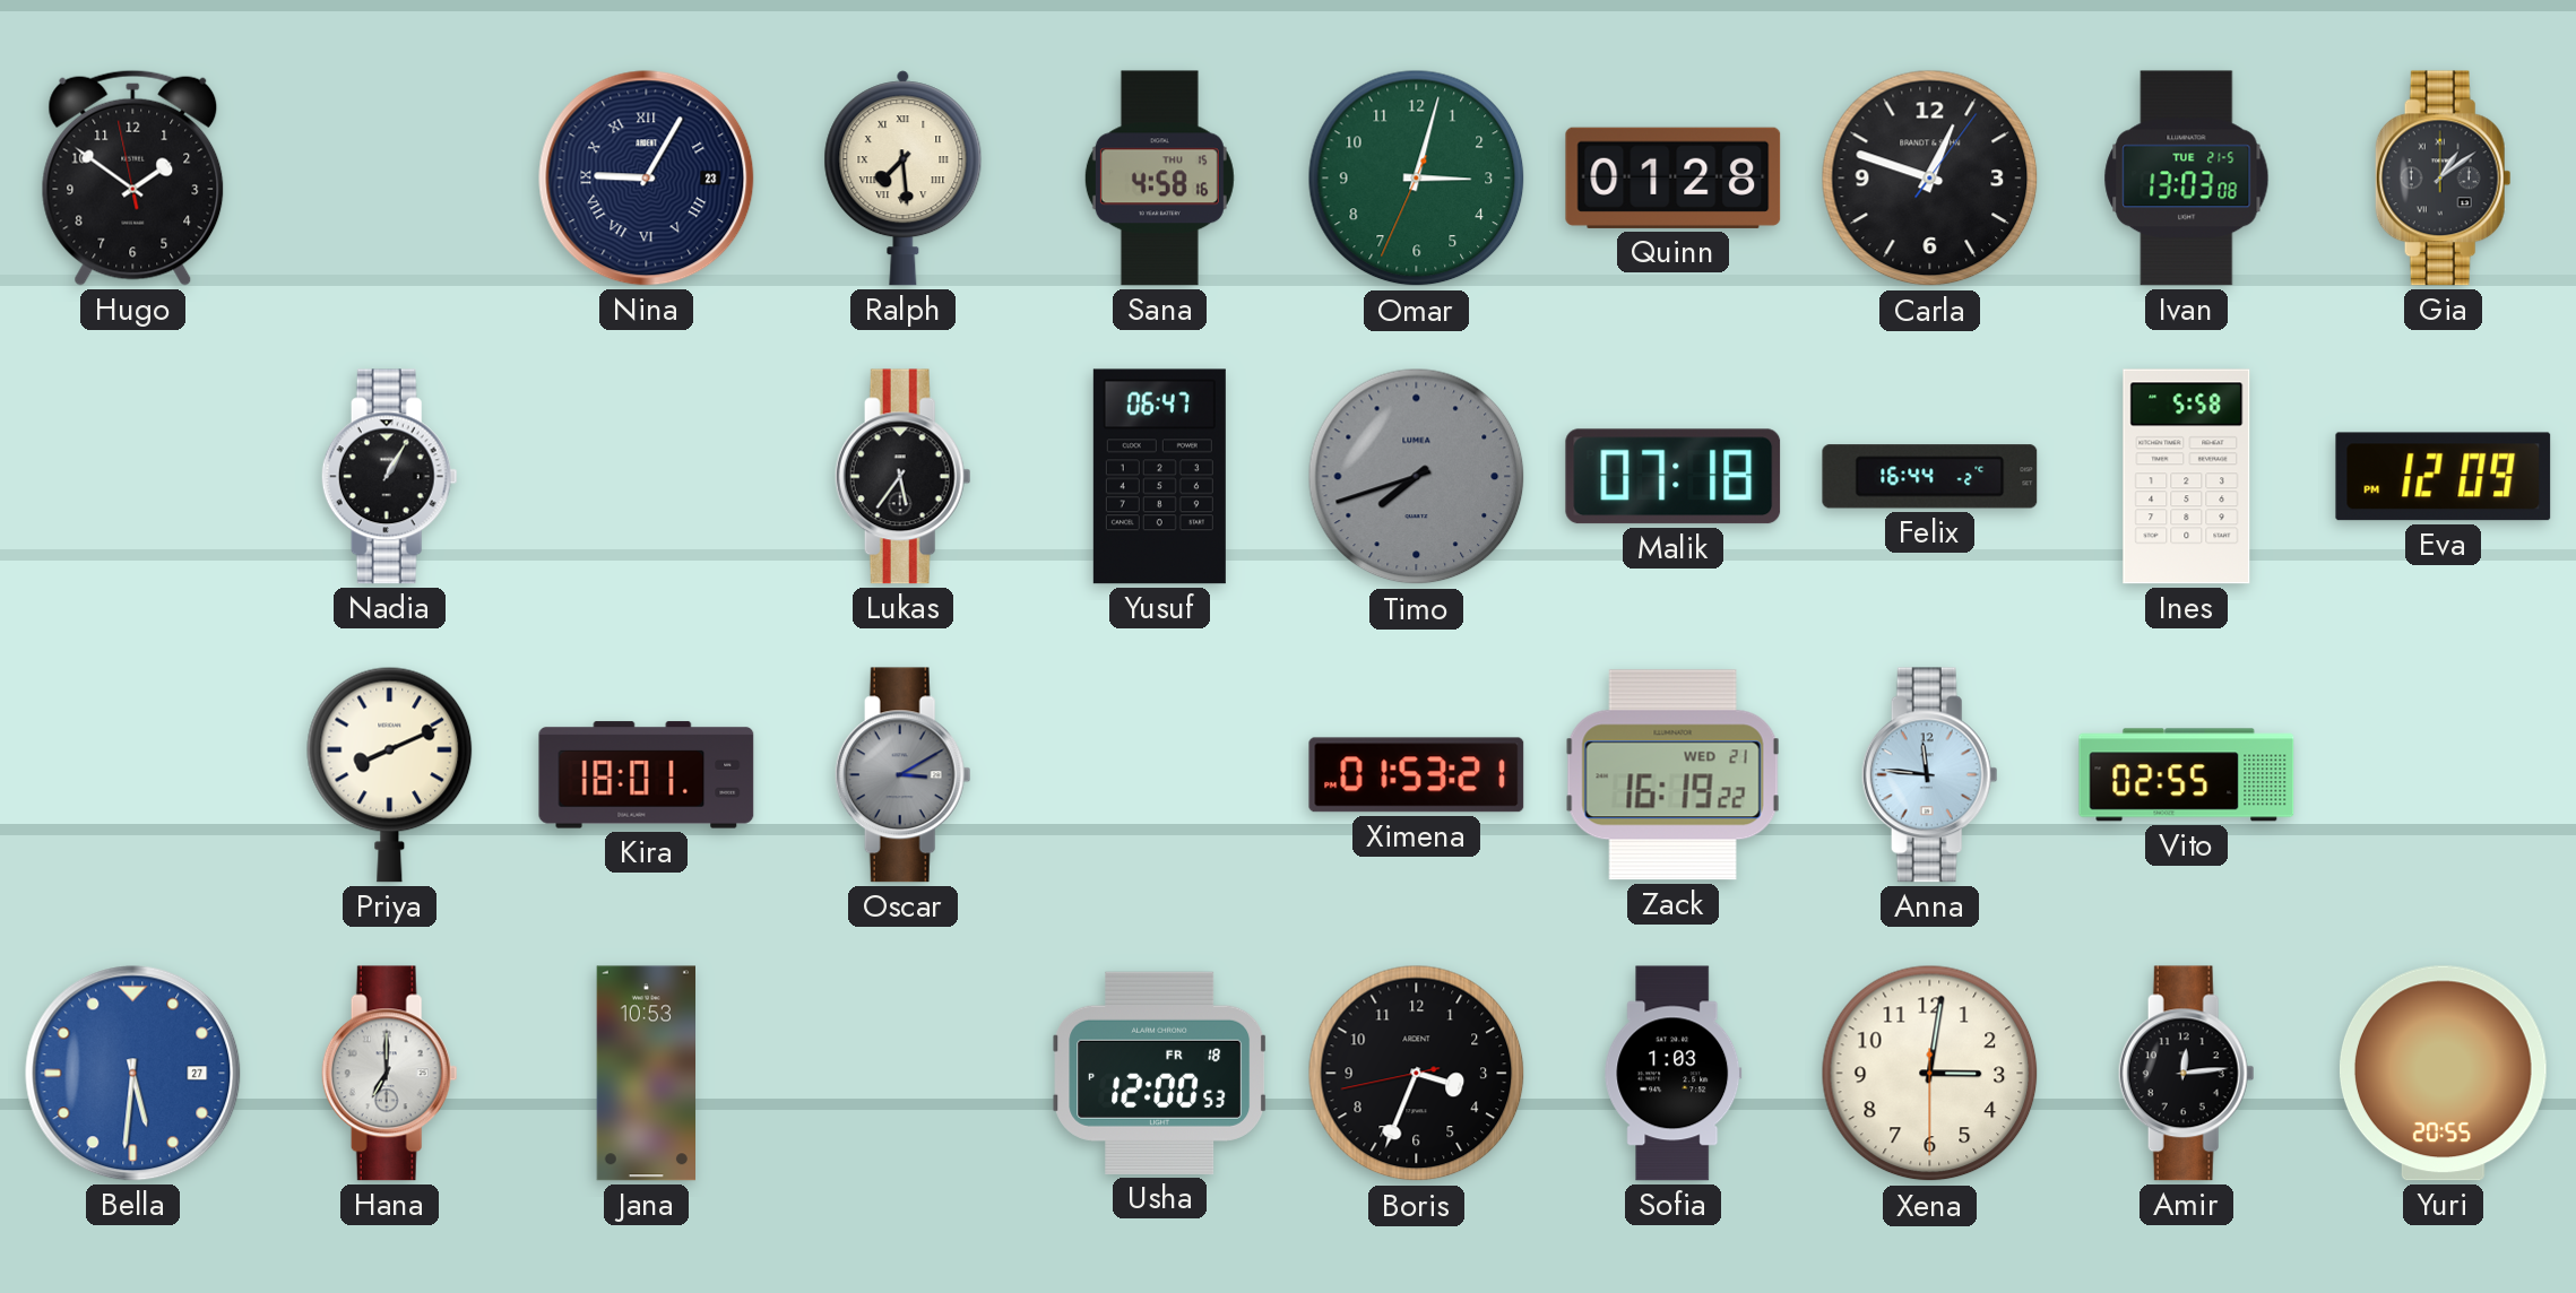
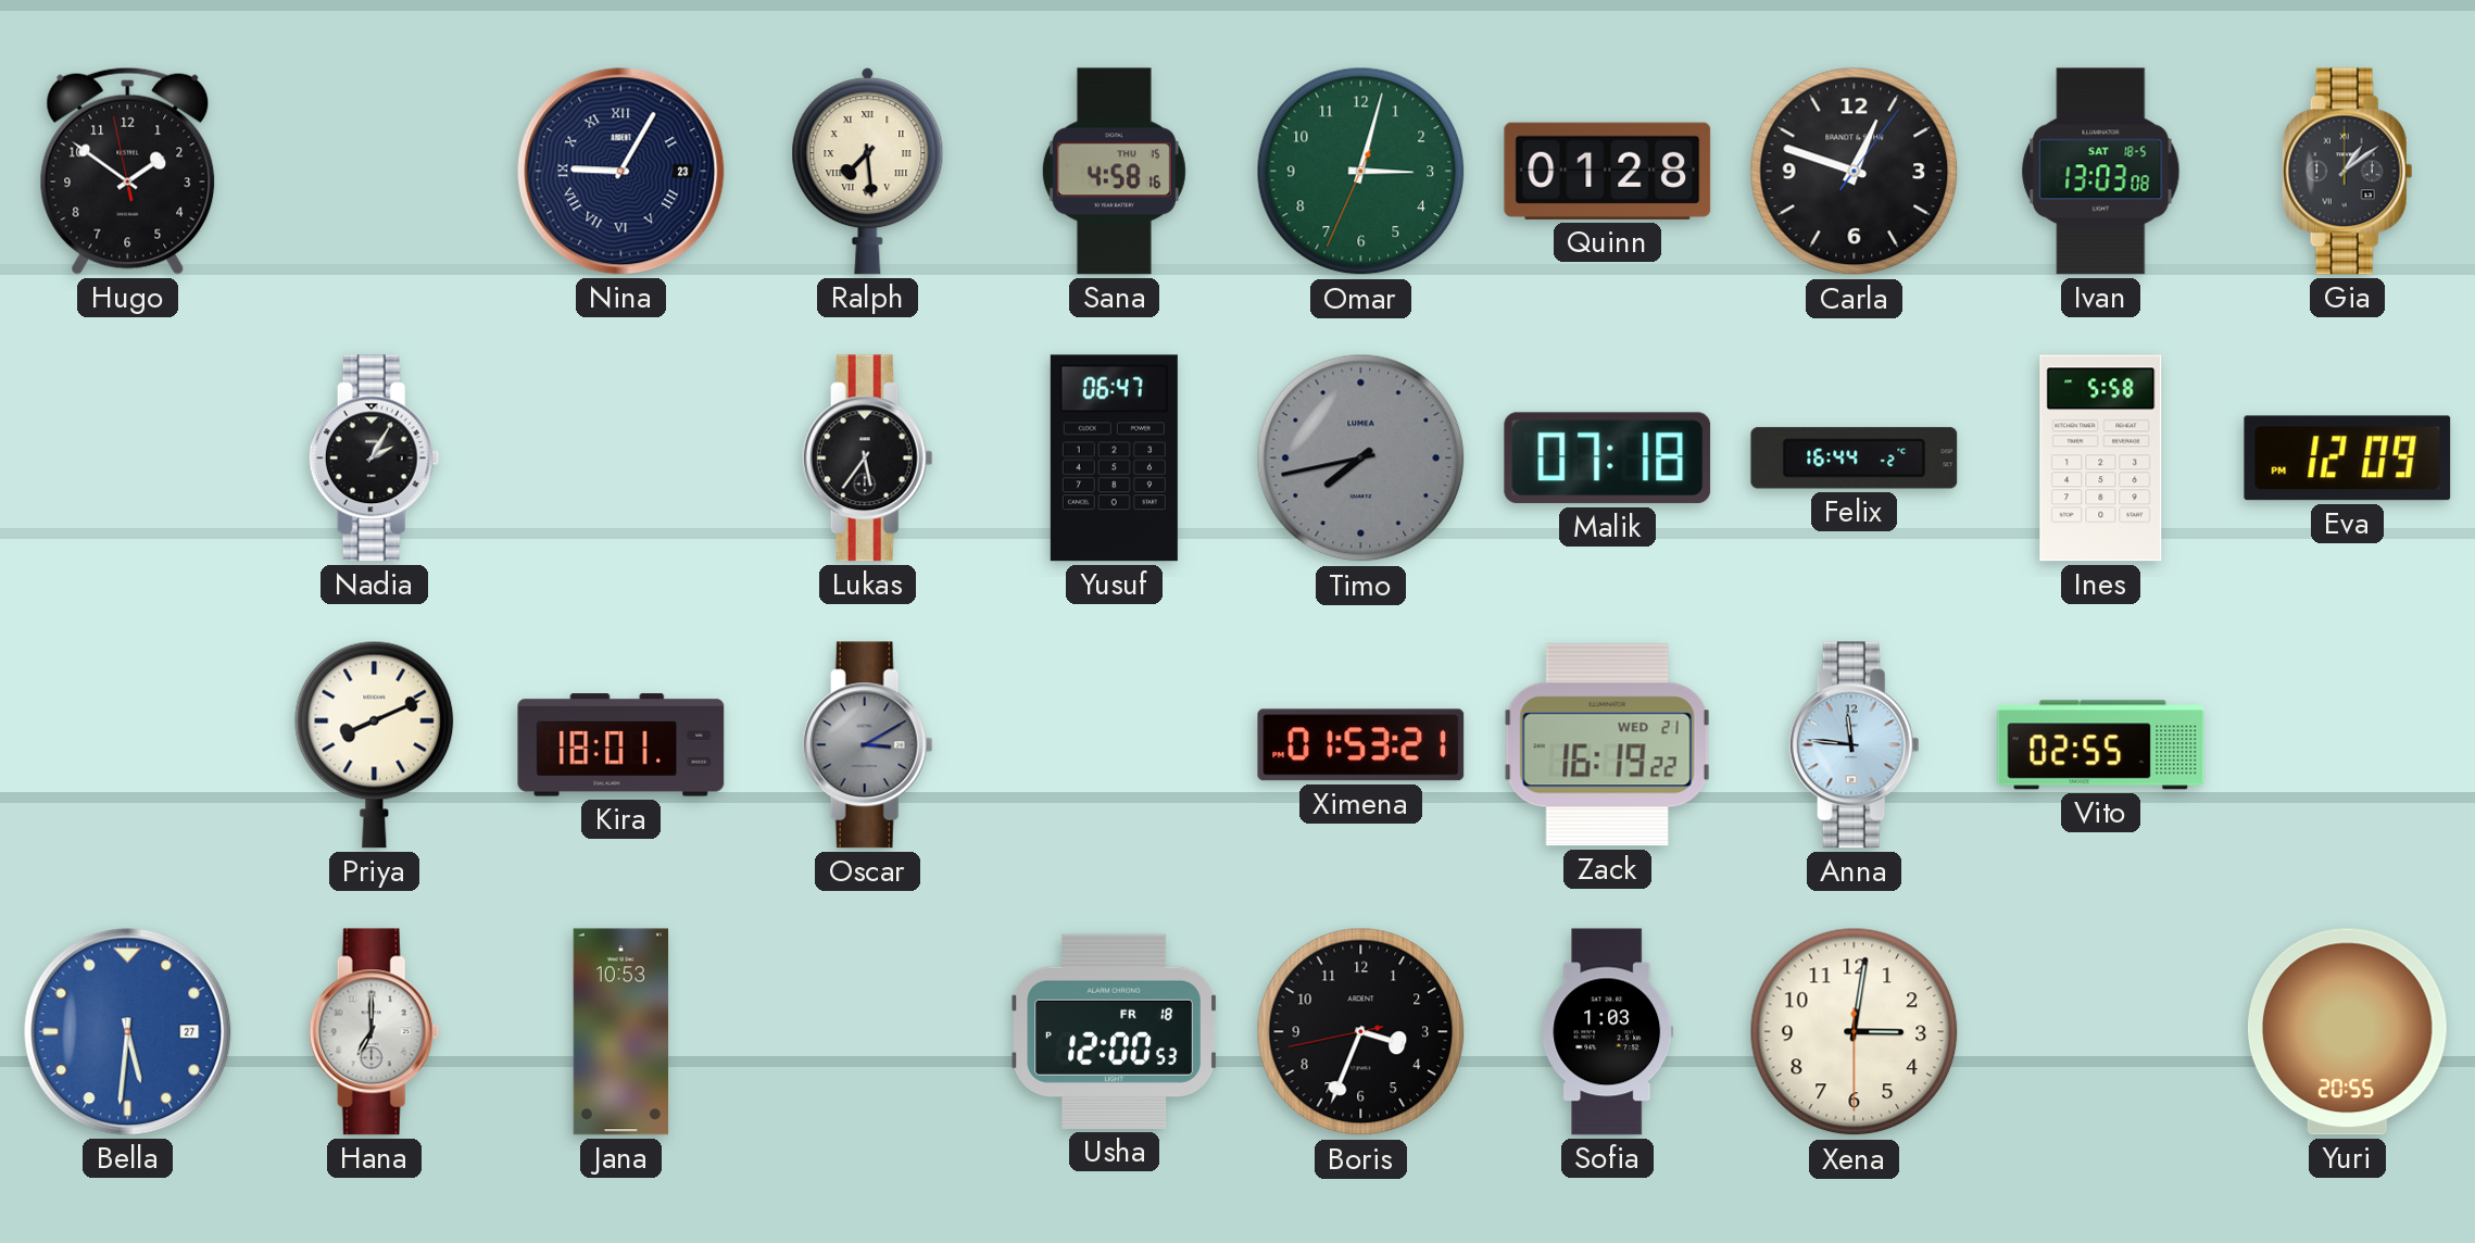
Ivan date: TUE 21-5 -> SAT 18-5 (2101, 172)
Nadia: 1:05 -> 2:05 (374, 459)
Timo: 7:42 -> 7:43 (1361, 459)
Amir: 12:14 -> none (2186, 1074)
